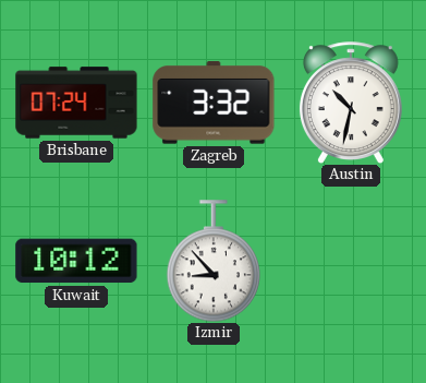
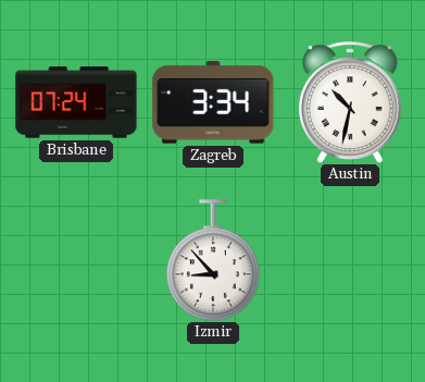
Zagreb: 3:32 -> 3:34 (213, 102)
Kuwait: 10:12 -> none (76, 261)
